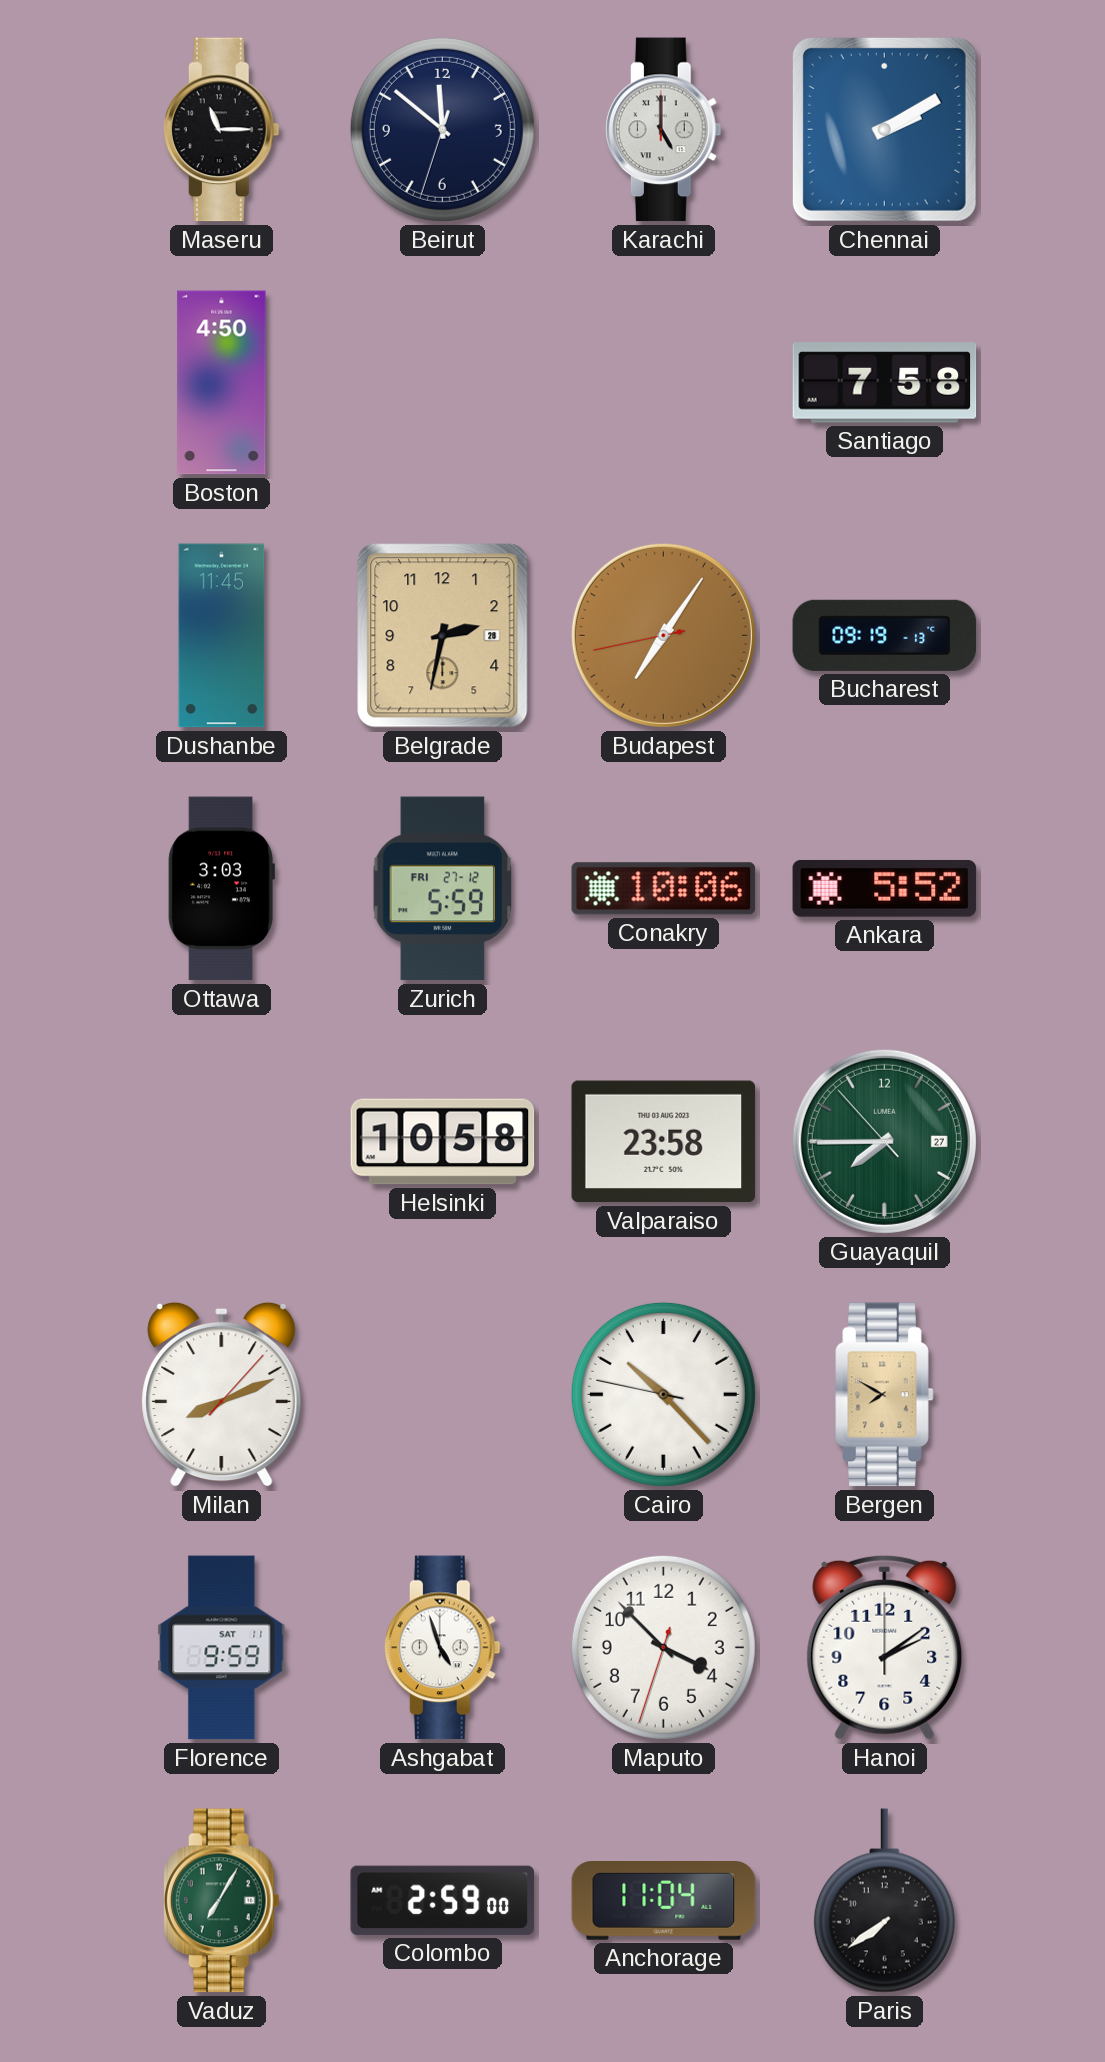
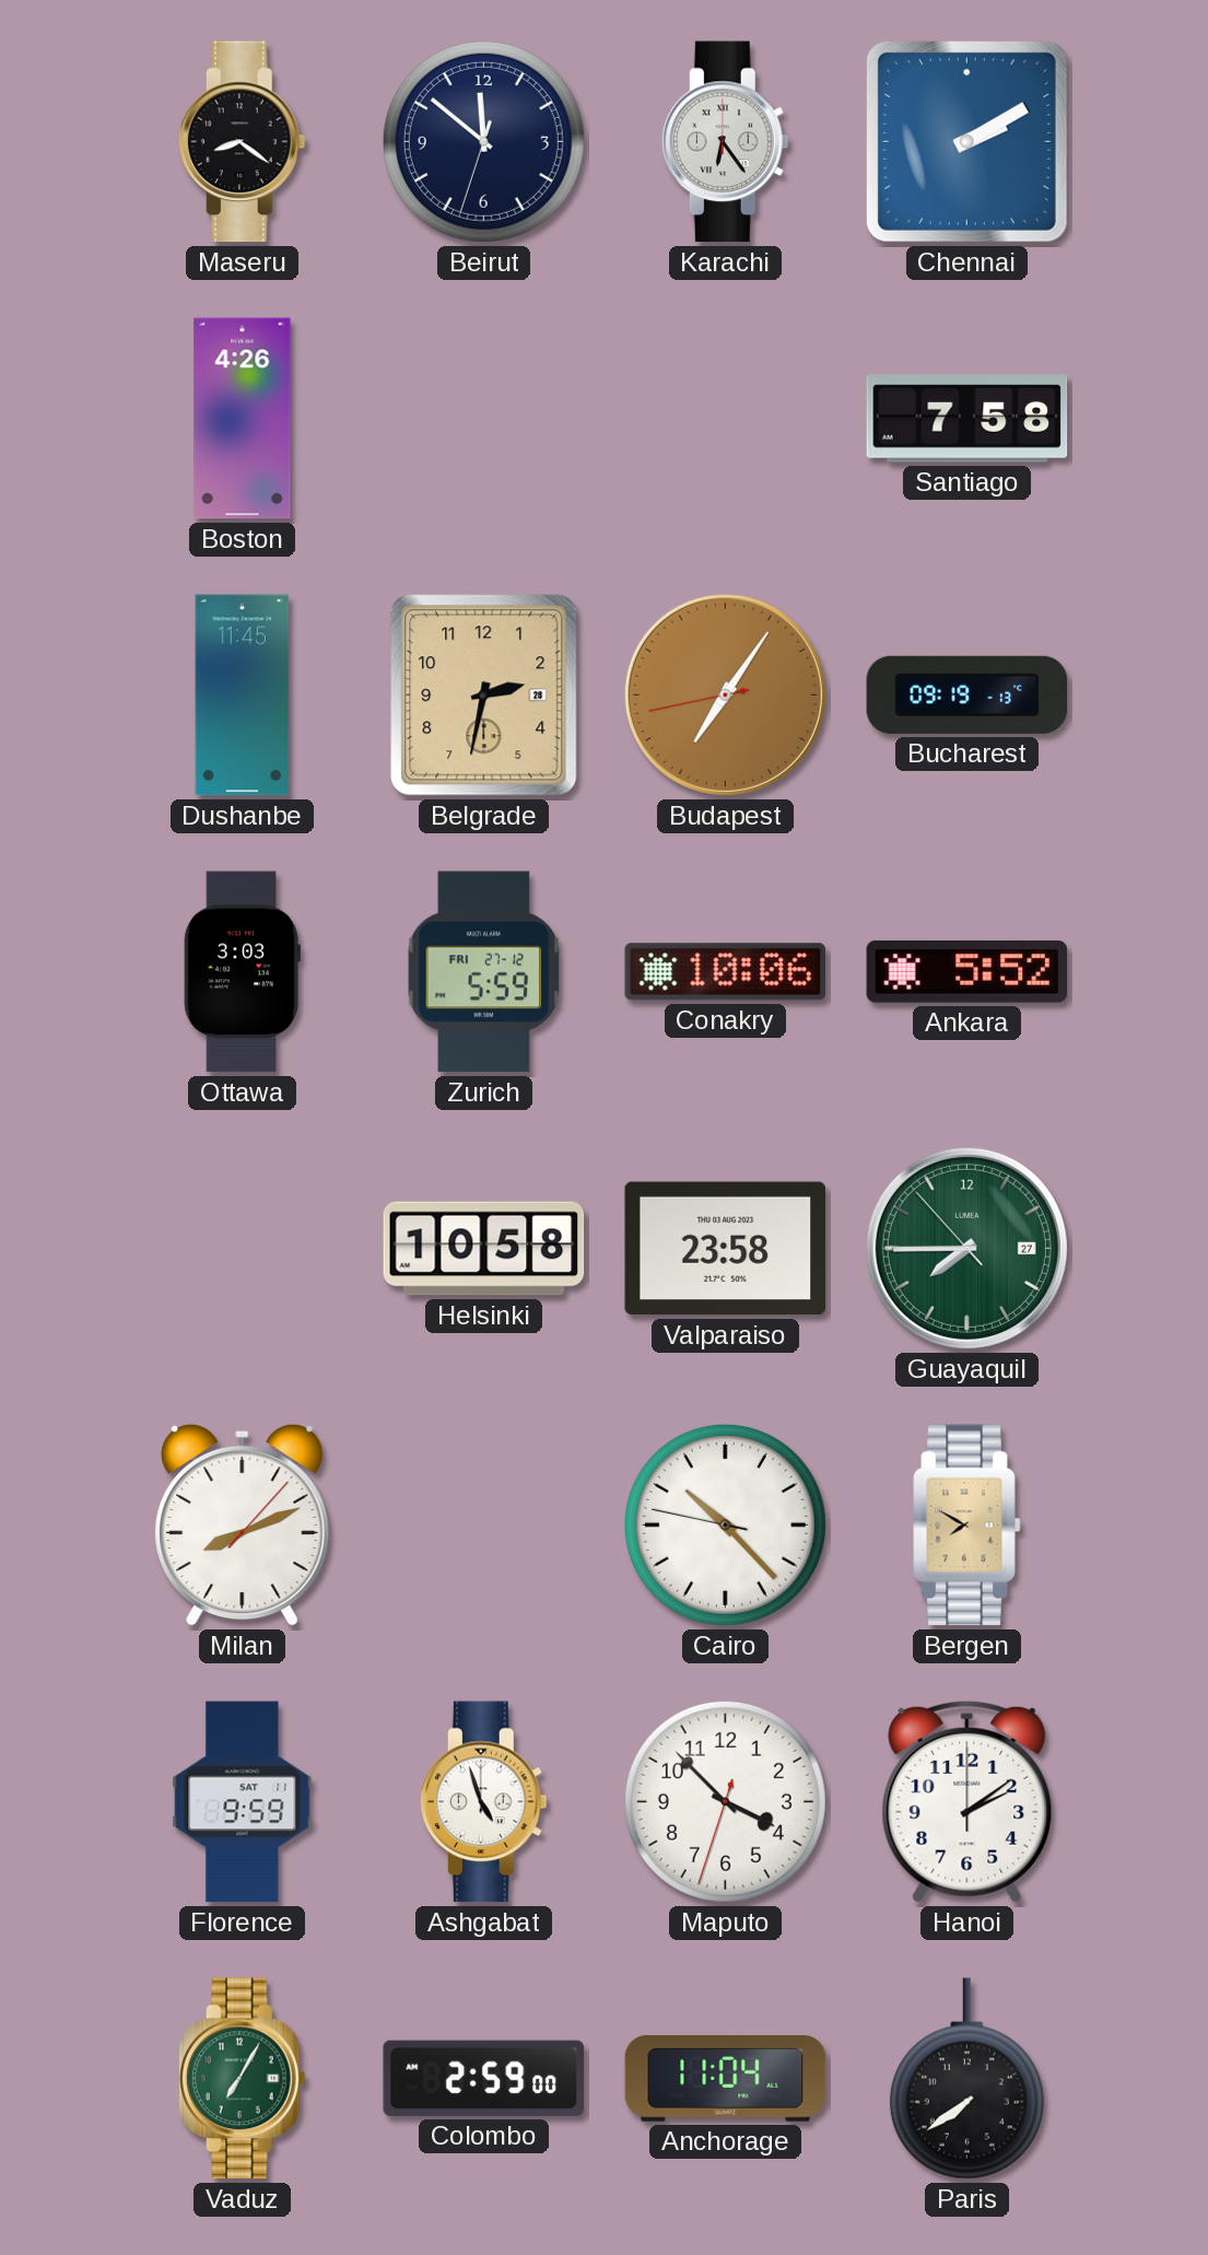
Maseru: 11:15 -> 8:21 (242, 142)
Karachi: 5:00 -> 6:24 (725, 142)
Boston: 4:50 -> 4:26 (243, 419)
